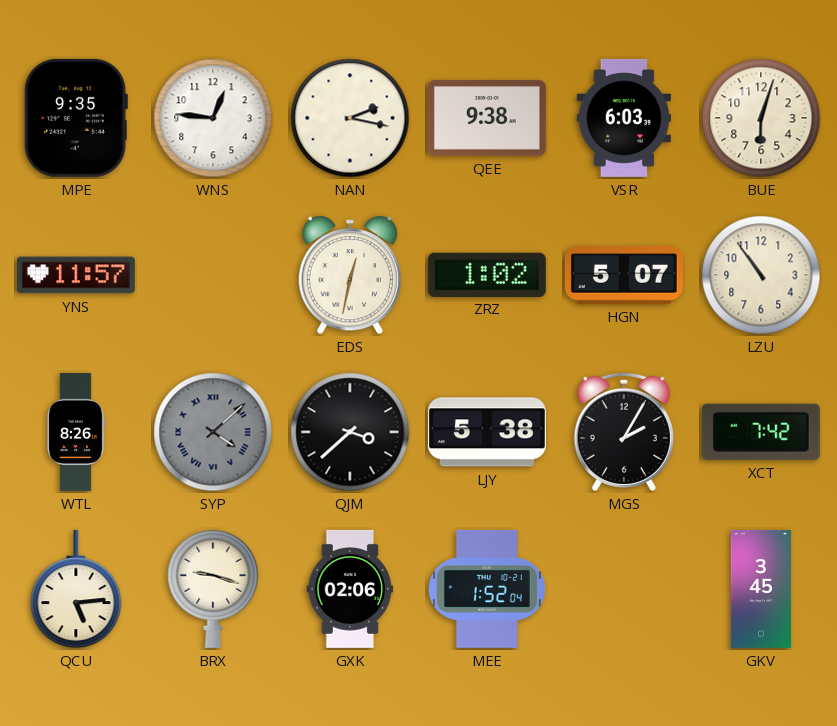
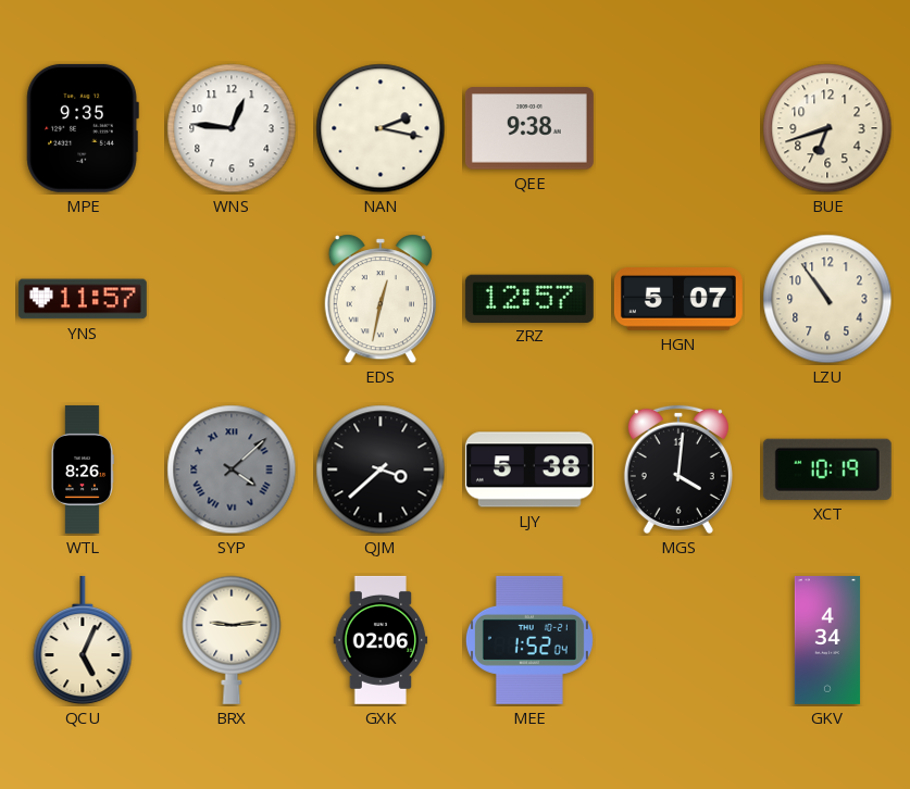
VSR: 6:03 -> none (624, 118)
BUE: 6:03 -> 6:42 (827, 128)
ZRZ: 1:02 -> 12:57 (529, 298)
MGS: 2:05 -> 4:01 (678, 469)
XCT: 7:42 -> 10:19 (827, 469)
QCU: 5:14 -> 5:04 (83, 640)
BRX: 9:18 -> 9:14 (232, 640)
GKV: 3:45 -> 4:34 (827, 640)
